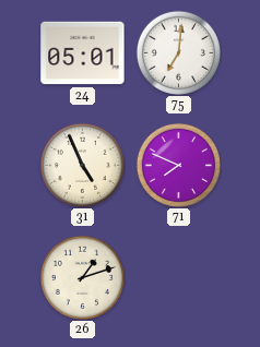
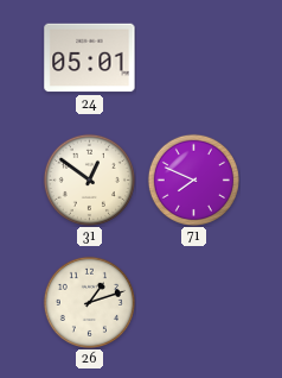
75: 7:01 -> none (178, 52)
31: 4:56 -> 12:51 (89, 179)
